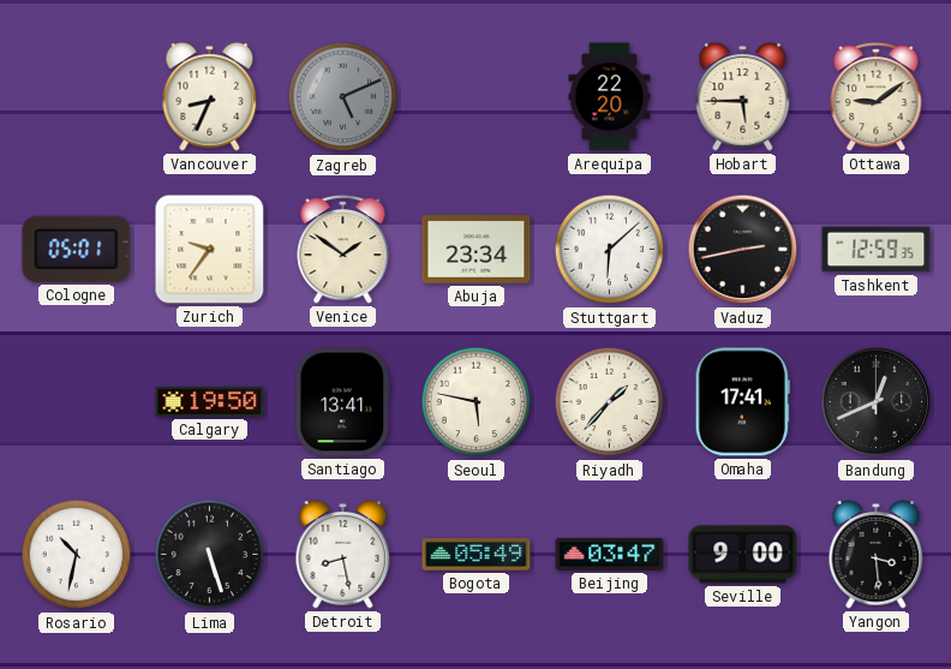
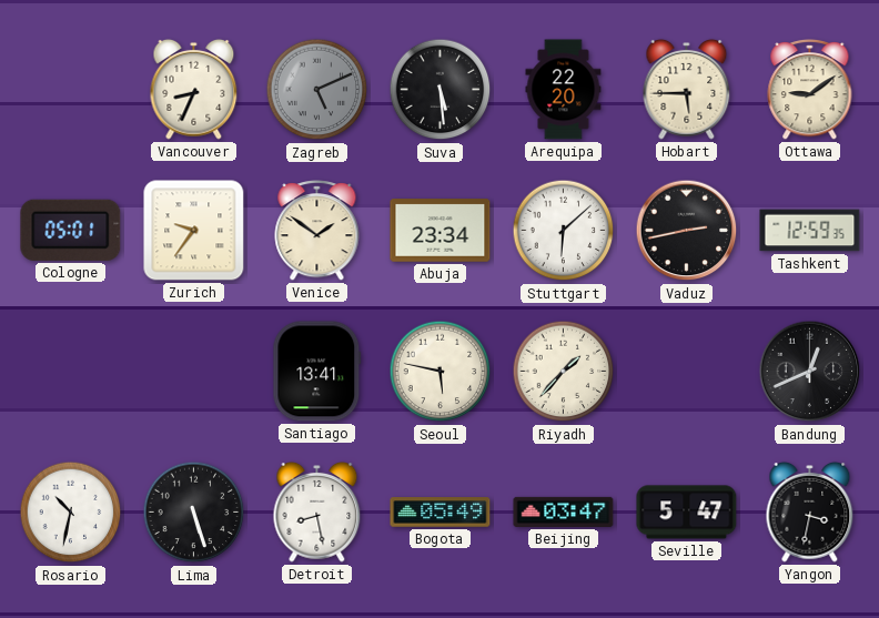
Suva: none -> 5:29 (441, 90)
Calgary: 19:50 -> none (210, 401)
Omaha: 17:41 -> none (742, 402)
Seville: 9:00 -> 5:47 (687, 513)
Yangon: 3:29 -> 3:32 (810, 511)
